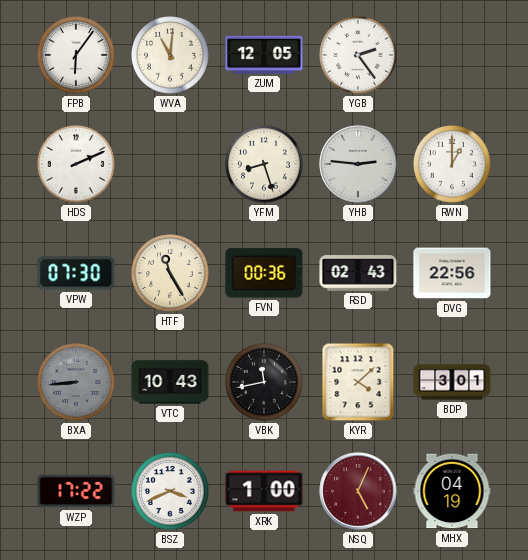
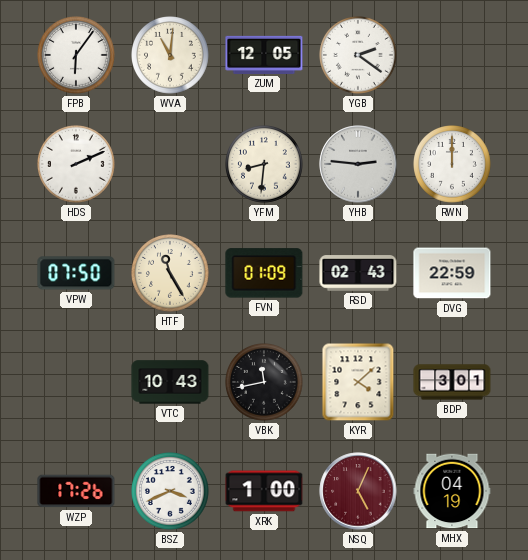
YGB: 2:24 -> 2:21 (359, 56)
YFM: 8:27 -> 8:31 (265, 165)
RWN: 1:00 -> 12:00 (453, 165)
VPW: 07:30 -> 07:50 (76, 273)
FVN: 00:36 -> 01:09 (264, 273)
DVG: 22:56 -> 22:59 (452, 273)
BXA: 8:44 -> none (77, 383)
WZP: 17:22 -> 17:26 (76, 491)
